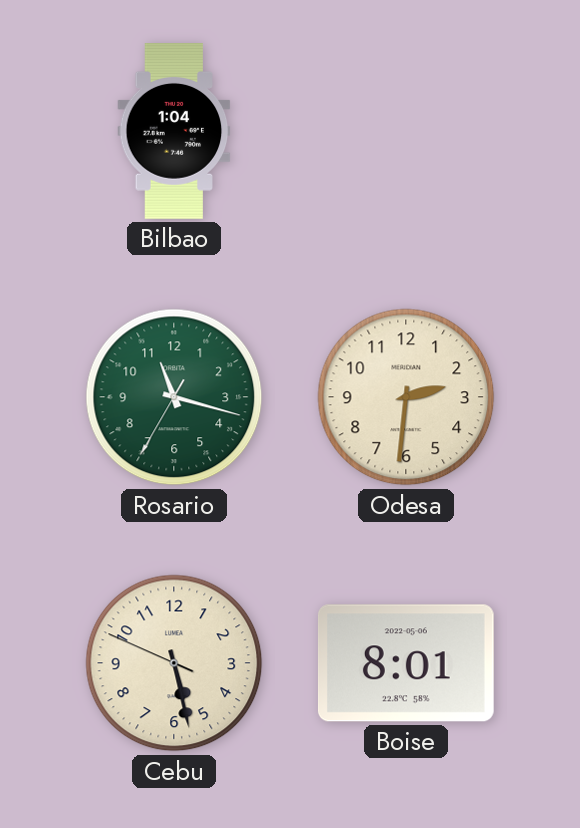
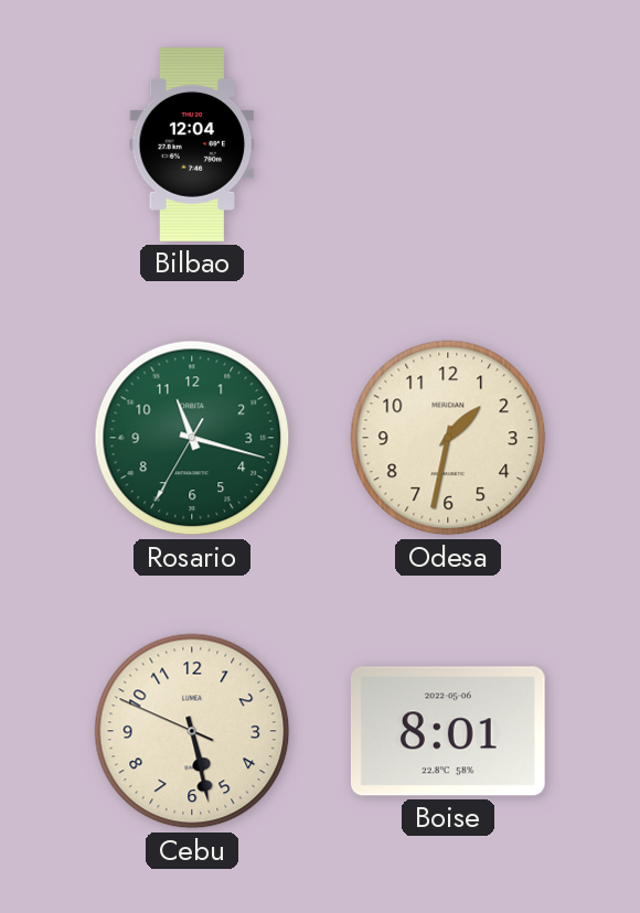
Bilbao: 1:04 -> 12:04 (192, 146)
Odesa: 2:31 -> 1:32 (448, 438)
